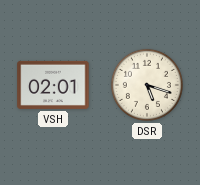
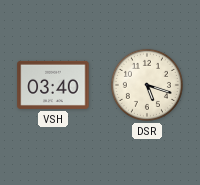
VSH: 02:01 -> 03:40 (53, 85)
